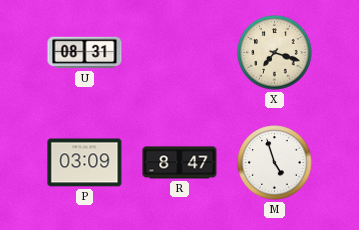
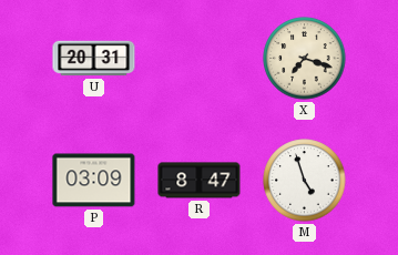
U: 08:31 -> 20:31 (94, 59)
